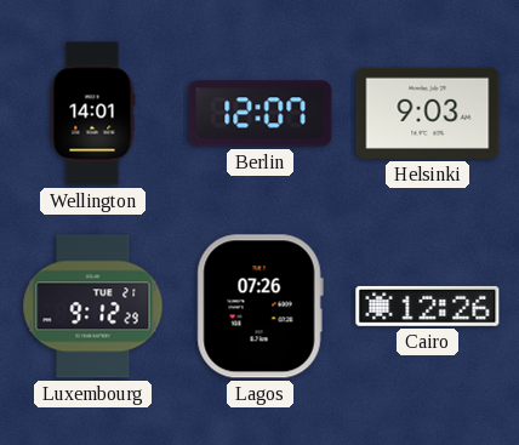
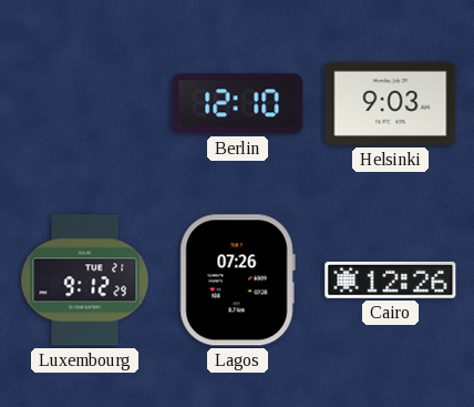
Wellington: 14:01 -> none (92, 114)
Berlin: 12:07 -> 12:10 (238, 104)
